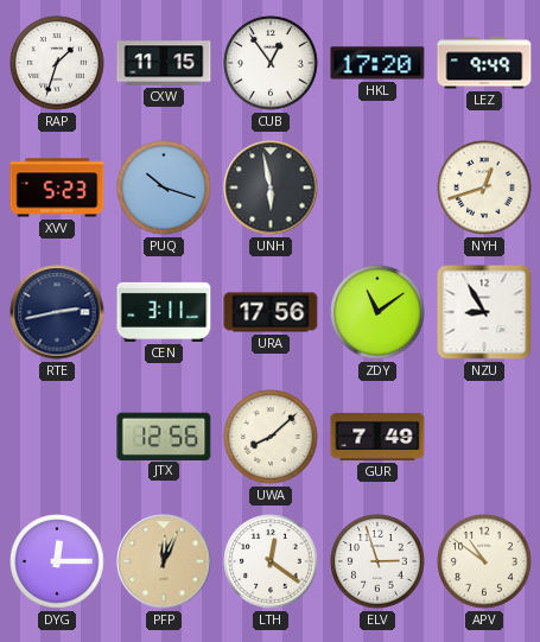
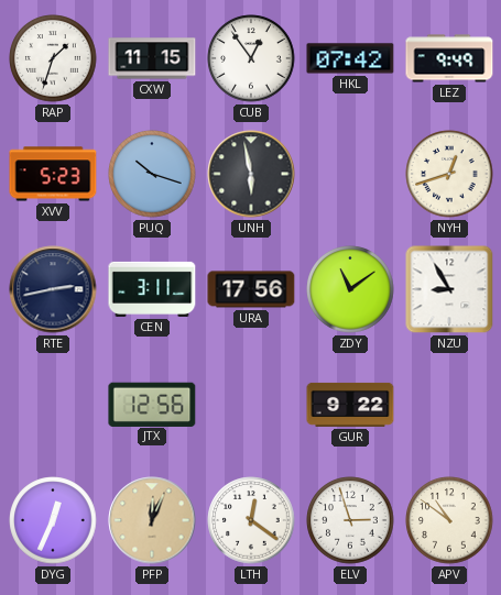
HKL: 17:20 -> 07:42 (350, 58)
UWA: 8:08 -> none (271, 437)
GUR: 7:49 -> 9:22 (350, 405)
DYG: 12:15 -> 12:34 (53, 520)
